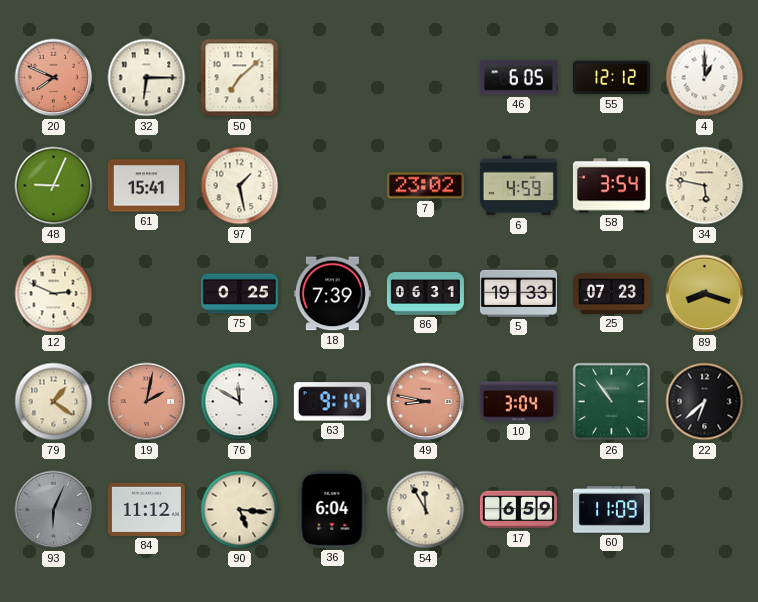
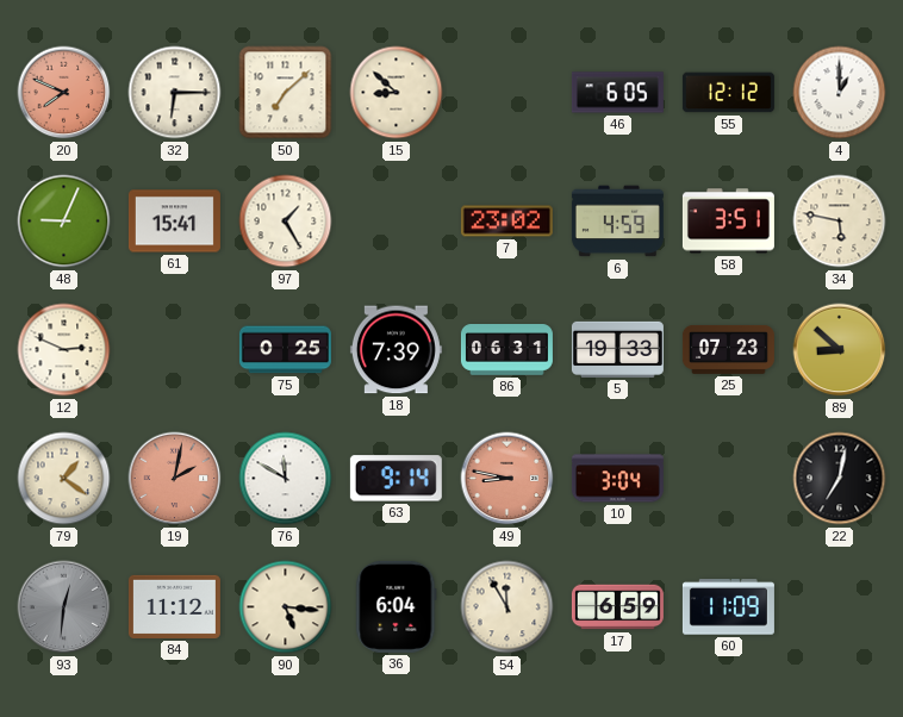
15: none -> 8:52 (397, 93)
97: 1:28 -> 1:25 (286, 222)
58: 3:54 -> 3:51 (728, 222)
89: 8:18 -> 8:52 (840, 350)
26: 10:54 -> none (612, 402)
22: 6:38 -> 7:02 (840, 479)
93: 6:04 -> 12:31 (64, 607)
